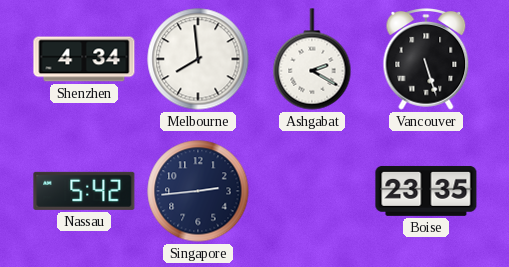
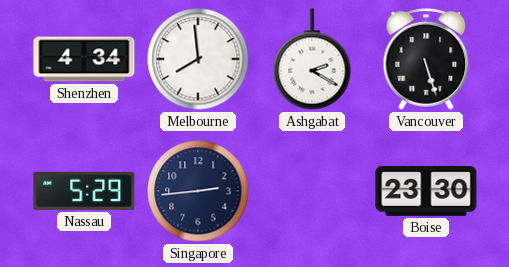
Nassau: 5:42 -> 5:29 (84, 191)
Boise: 23:35 -> 23:30 (426, 191)
